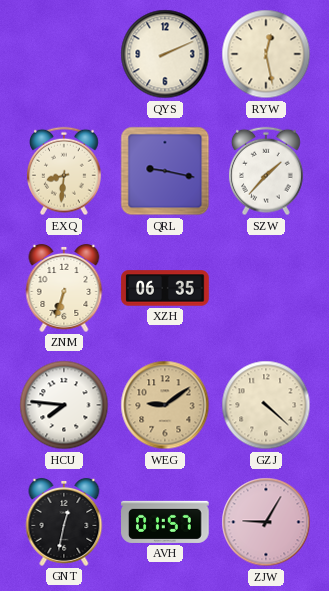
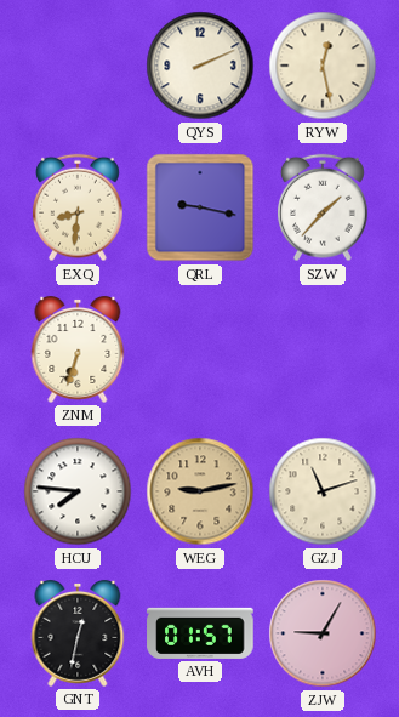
XZH: 06:35 -> none (165, 288)
WEG: 9:09 -> 9:13 (200, 491)
GZJ: 4:22 -> 11:12 (323, 491)
